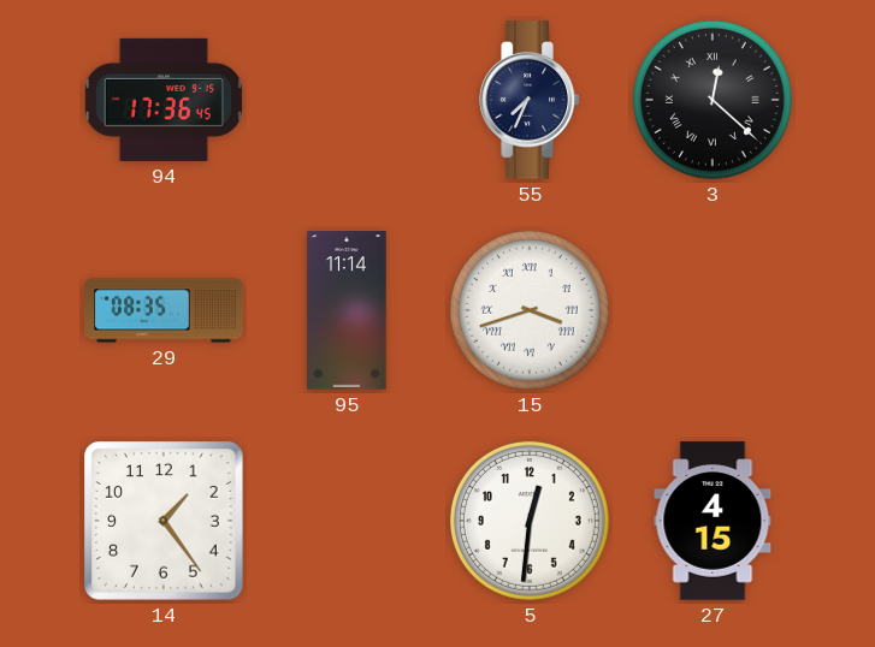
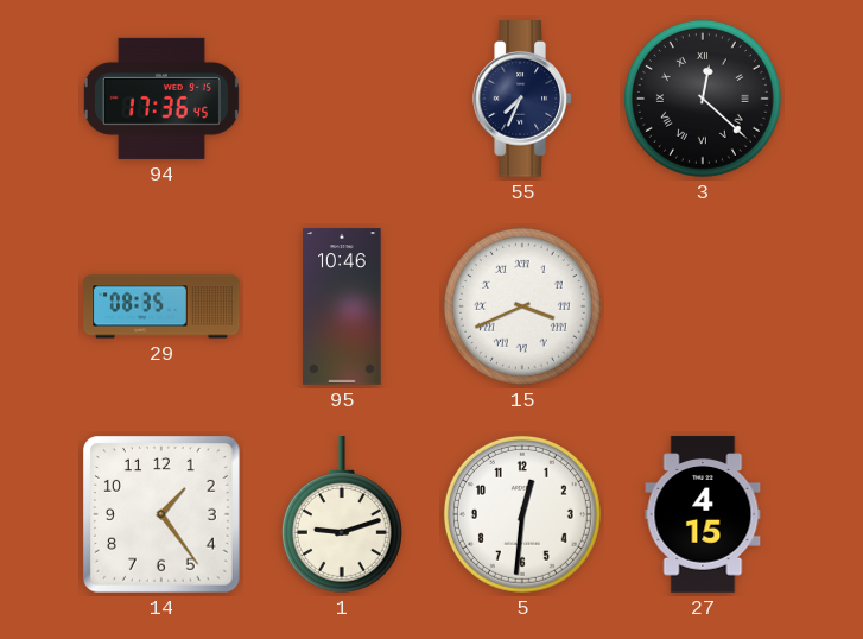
95: 11:14 -> 10:46 (342, 306)
15: 3:42 -> 3:41 (522, 306)
1: none -> 9:12 (342, 514)
